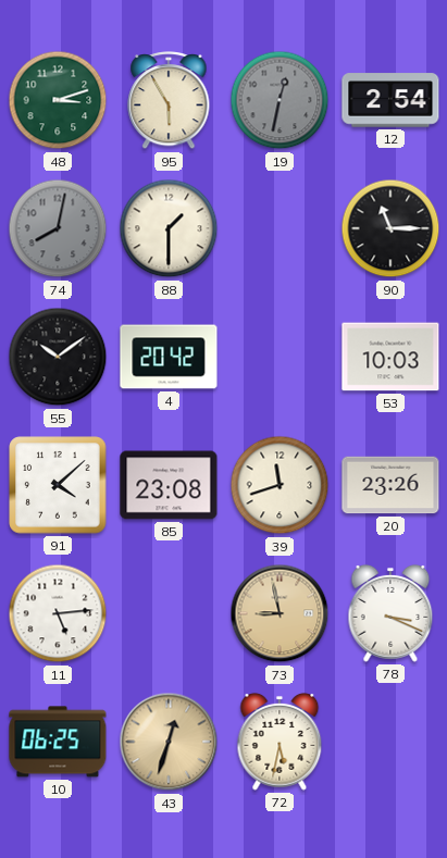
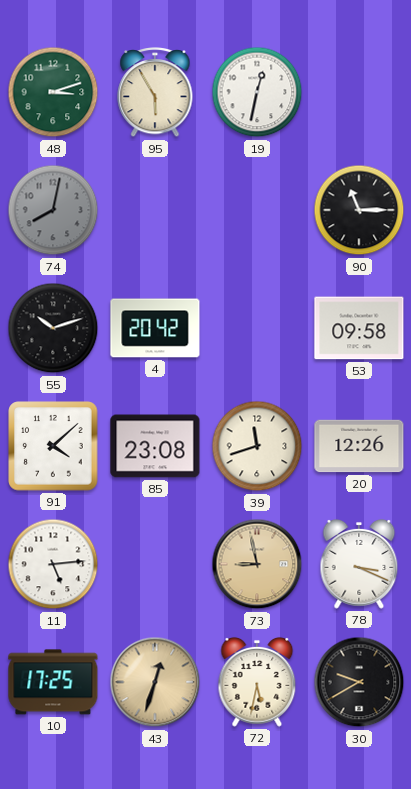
19 dial: grey -> white (257, 92)
12: 2:54 -> none (390, 100)
88: 1:30 -> none (169, 228)
55: 10:09 -> 10:12 (53, 328)
53: 10:03 -> 09:58 (359, 328)
20: 23:26 -> 12:26 (359, 446)
10: 06:25 -> 17:25 (53, 682)
30: none -> 9:40 (359, 682)
